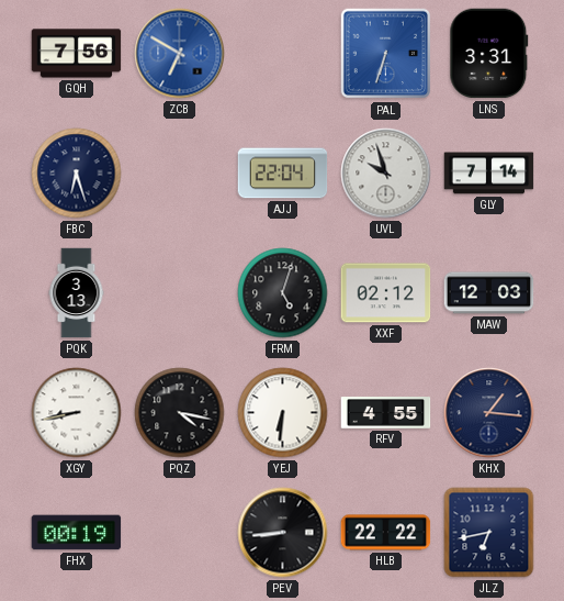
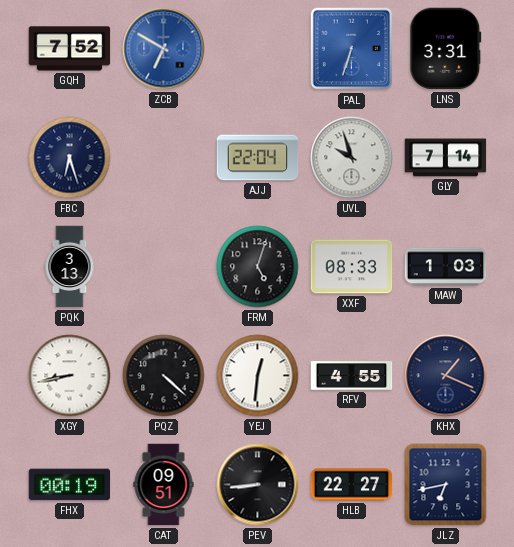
GQH: 7:56 -> 7:52 (70, 49)
XXF: 02:12 -> 08:33 (352, 267)
MAW: 12:03 -> 1:03 (446, 267)
PQZ: 4:17 -> 4:22 (164, 376)
YEJ: 6:31 -> 12:31 (258, 376)
KHX: 1:16 -> 1:19 (446, 376)
CAT: none -> 09:51 (164, 485)
HLB: 22:22 -> 22:27 (352, 485)
